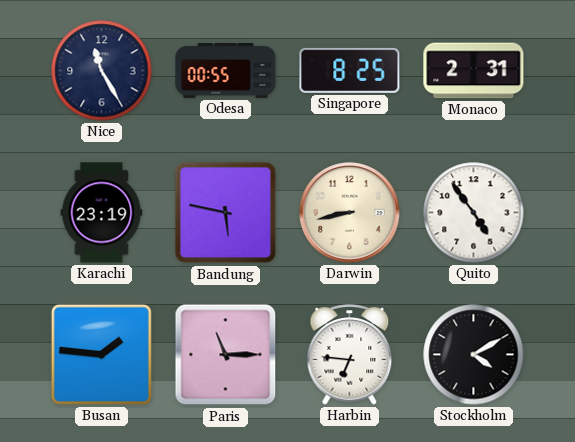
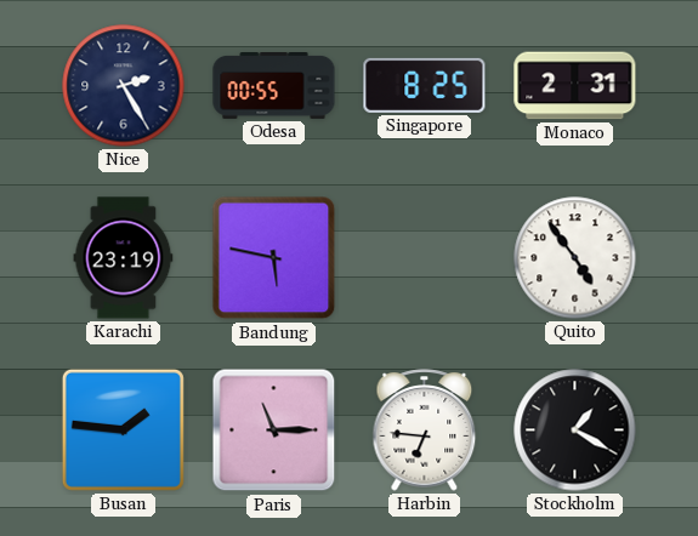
Nice: 11:25 -> 2:25 (124, 86)
Darwin: 8:43 -> none (350, 213)
Stockholm: 4:10 -> 1:20 (575, 430)
